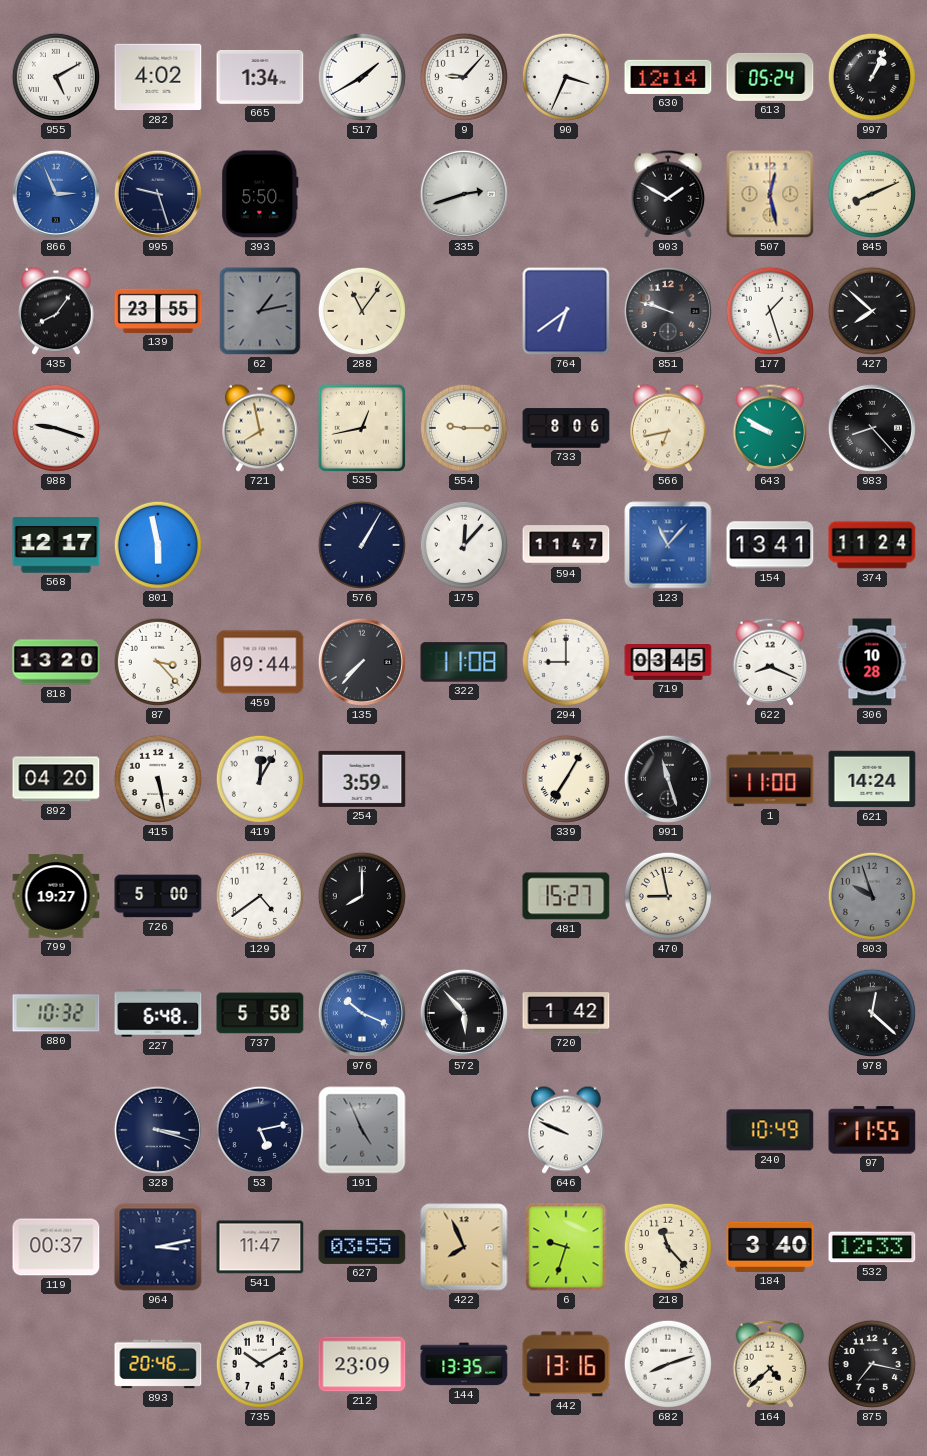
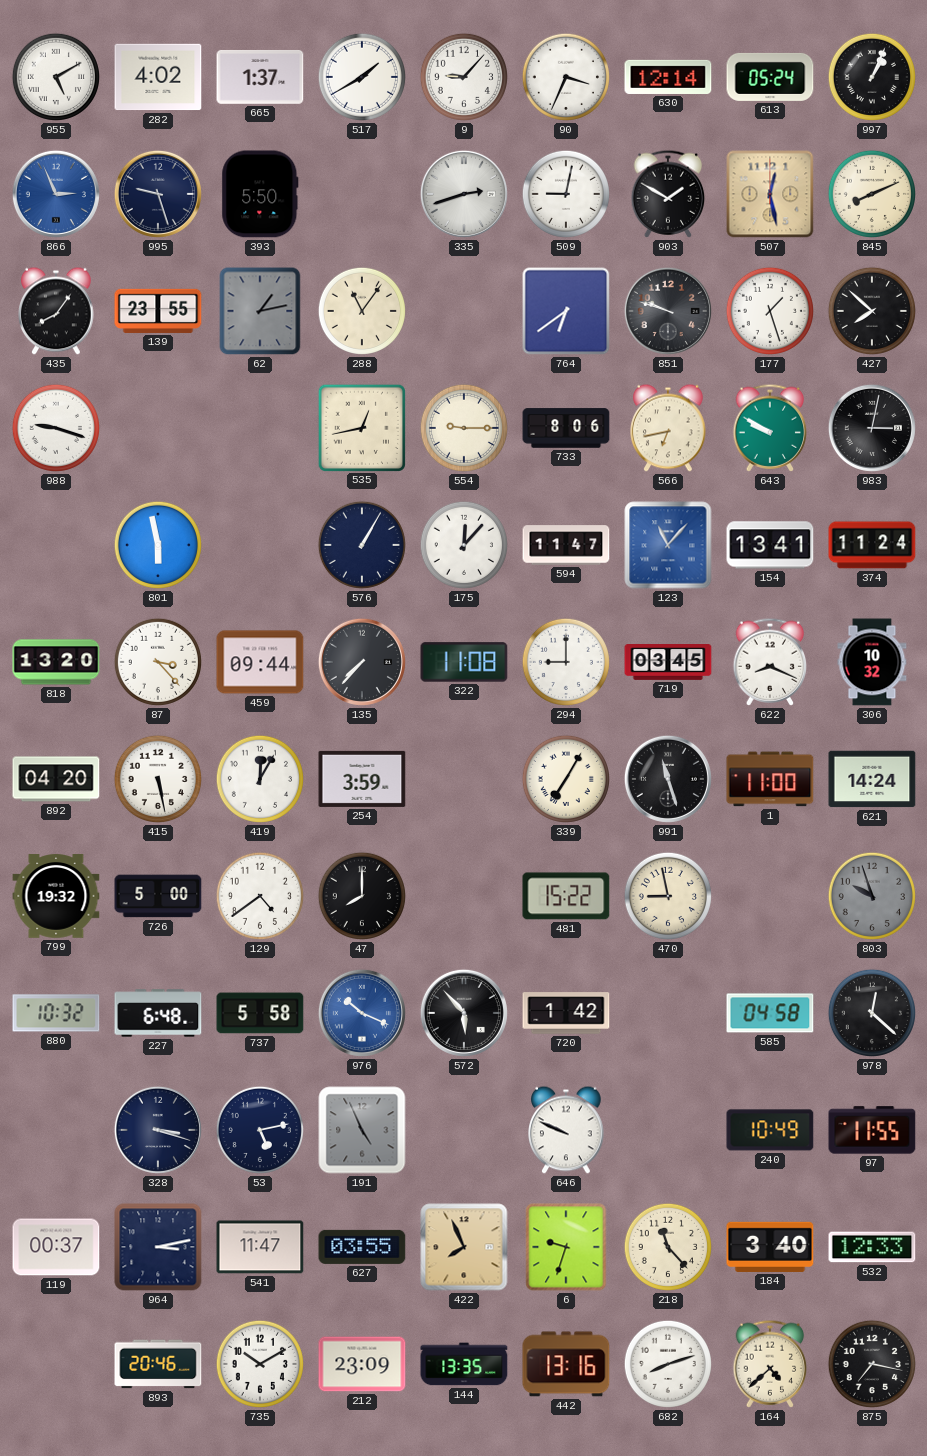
665: 1:34 -> 1:37 (260, 77)
509: none -> 9:02 (566, 194)
721: 7:58 -> none (260, 428)
983: 8:23 -> 3:02 (872, 428)
568: 12:17 -> none (56, 545)
306: 10:28 -> 10:32 (872, 662)
799: 19:27 -> 19:32 (56, 896)
481: 15:27 -> 15:22 (566, 896)
585: none -> 04:58 (770, 1013)
